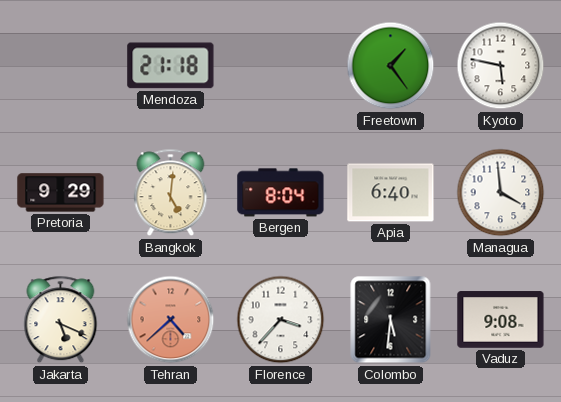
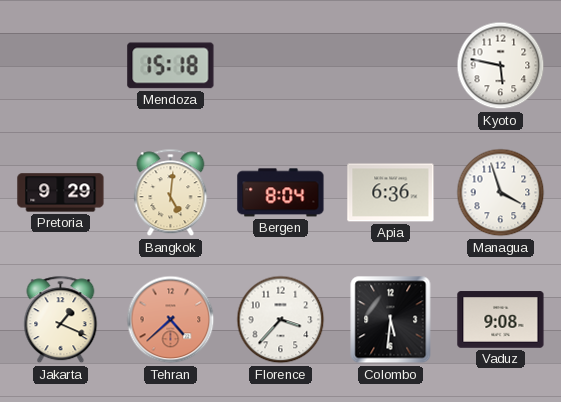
Mendoza: 21:18 -> 15:18 (171, 66)
Freetown: 1:24 -> none (391, 66)
Apia: 6:40 -> 6:36 (391, 193)
Managua: 3:59 -> 3:57 (501, 193)
Jakarta: 5:19 -> 1:19 (61, 320)
